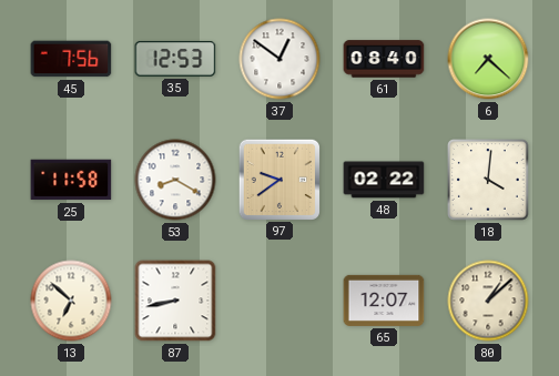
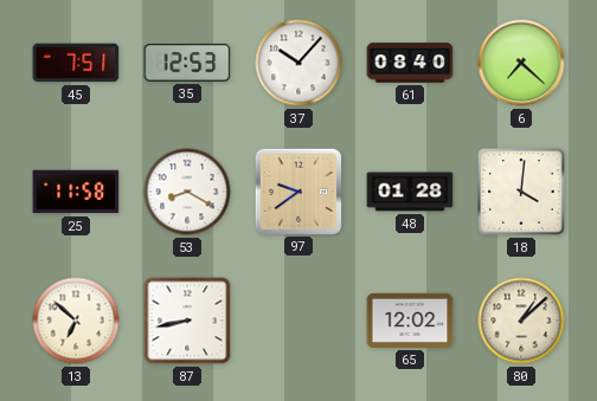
45: 7:56 -> 7:51 (76, 63)
37: 12:51 -> 10:07 (298, 63)
48: 02:22 -> 01:28 (410, 192)
65: 12:07 -> 12:02 (410, 321)
